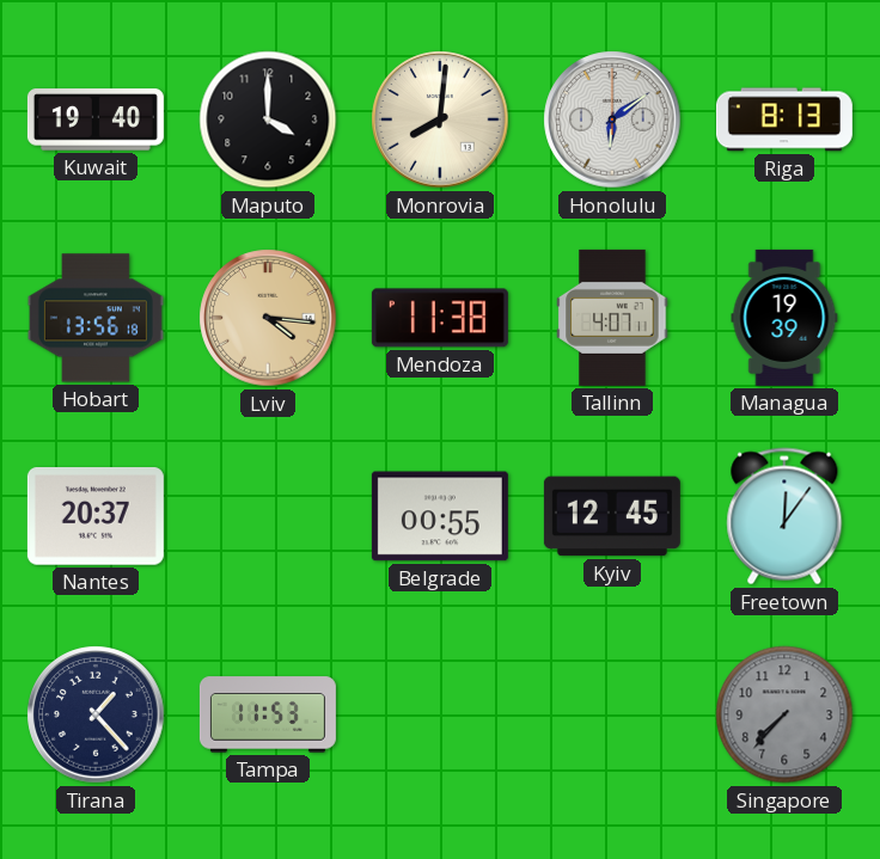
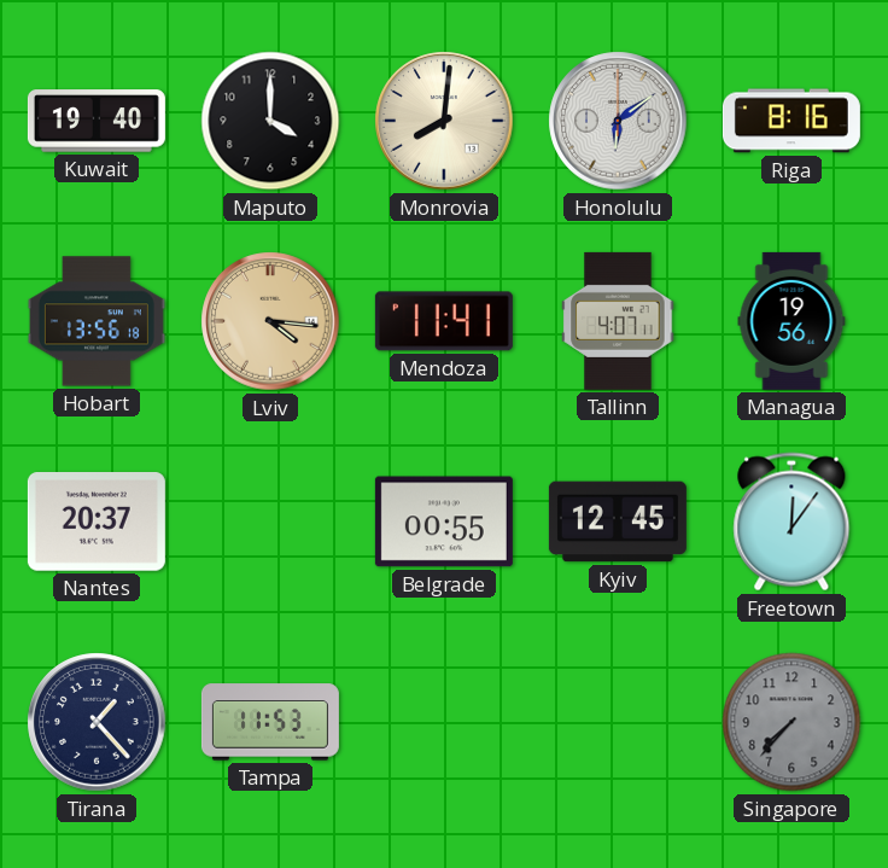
Riga: 8:13 -> 8:16 (791, 121)
Mendoza: 11:38 -> 11:41 (444, 321)
Managua: 19:39 -> 19:56 (791, 321)
